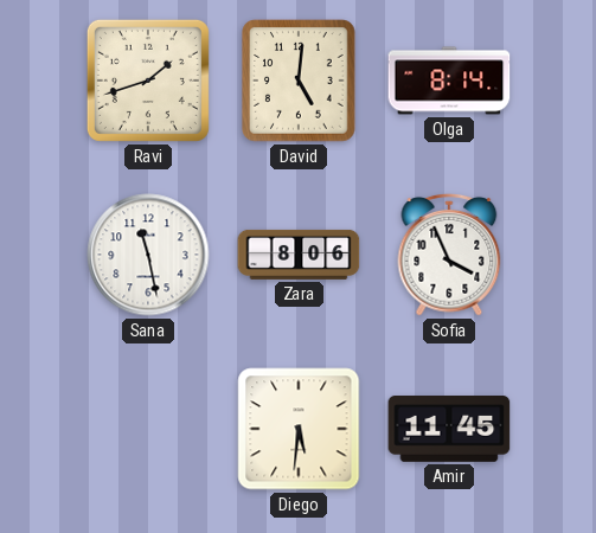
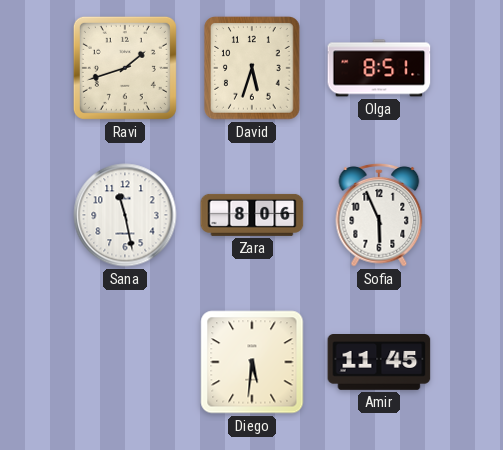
David: 5:01 -> 5:33 (252, 68)
Olga: 8:14 -> 8:51 (379, 68)
Sofia: 3:56 -> 5:56 (379, 215)
